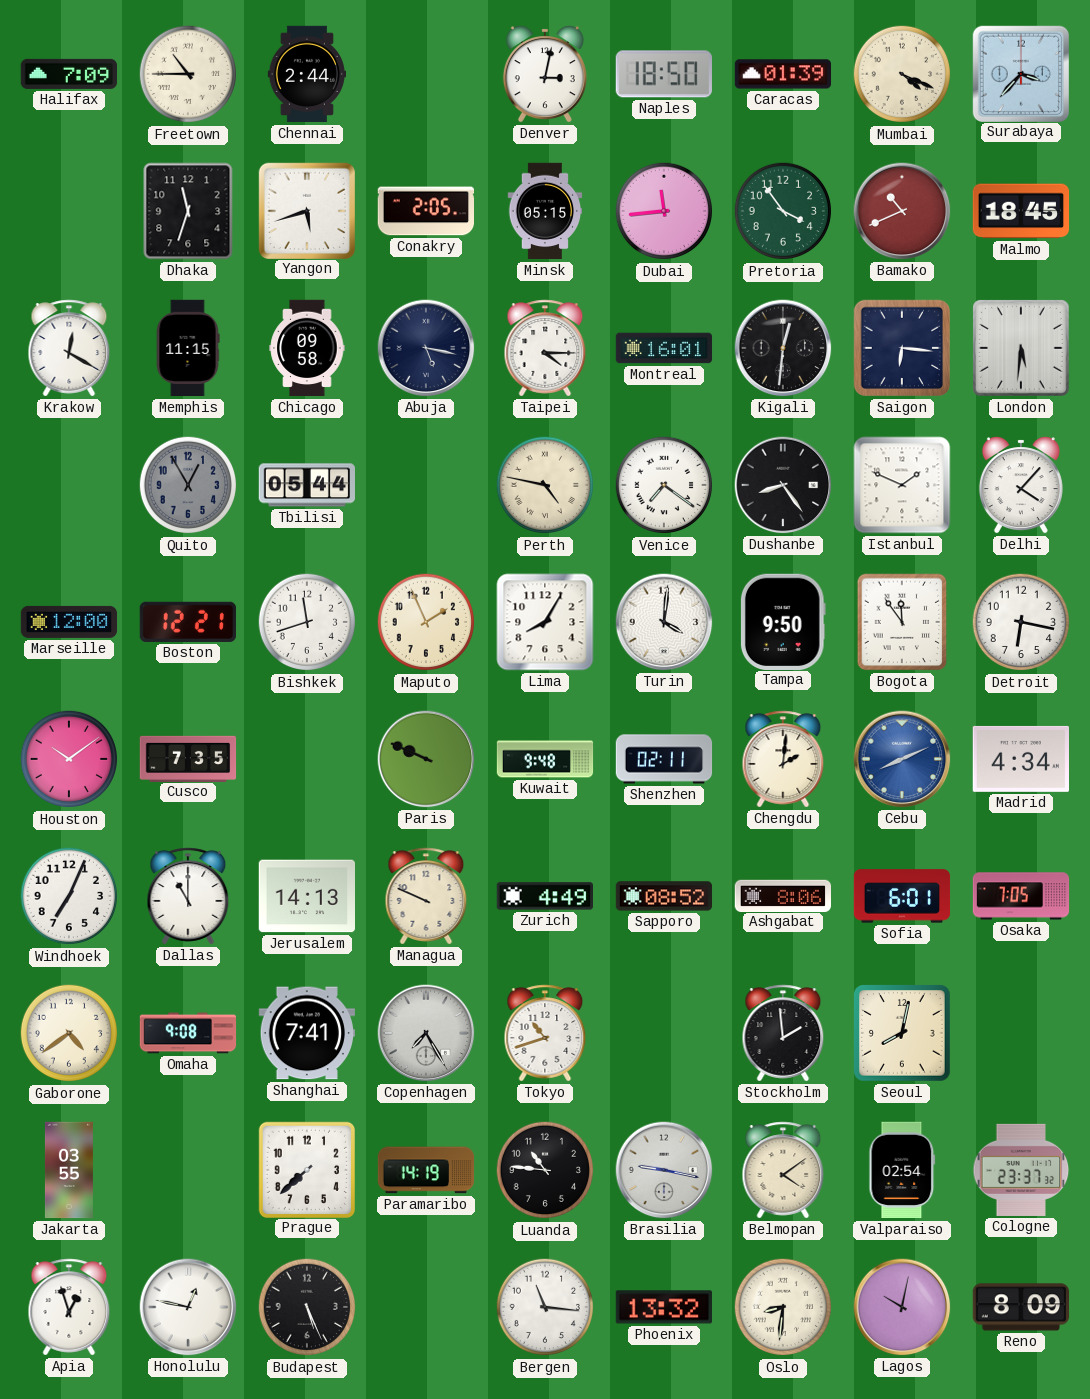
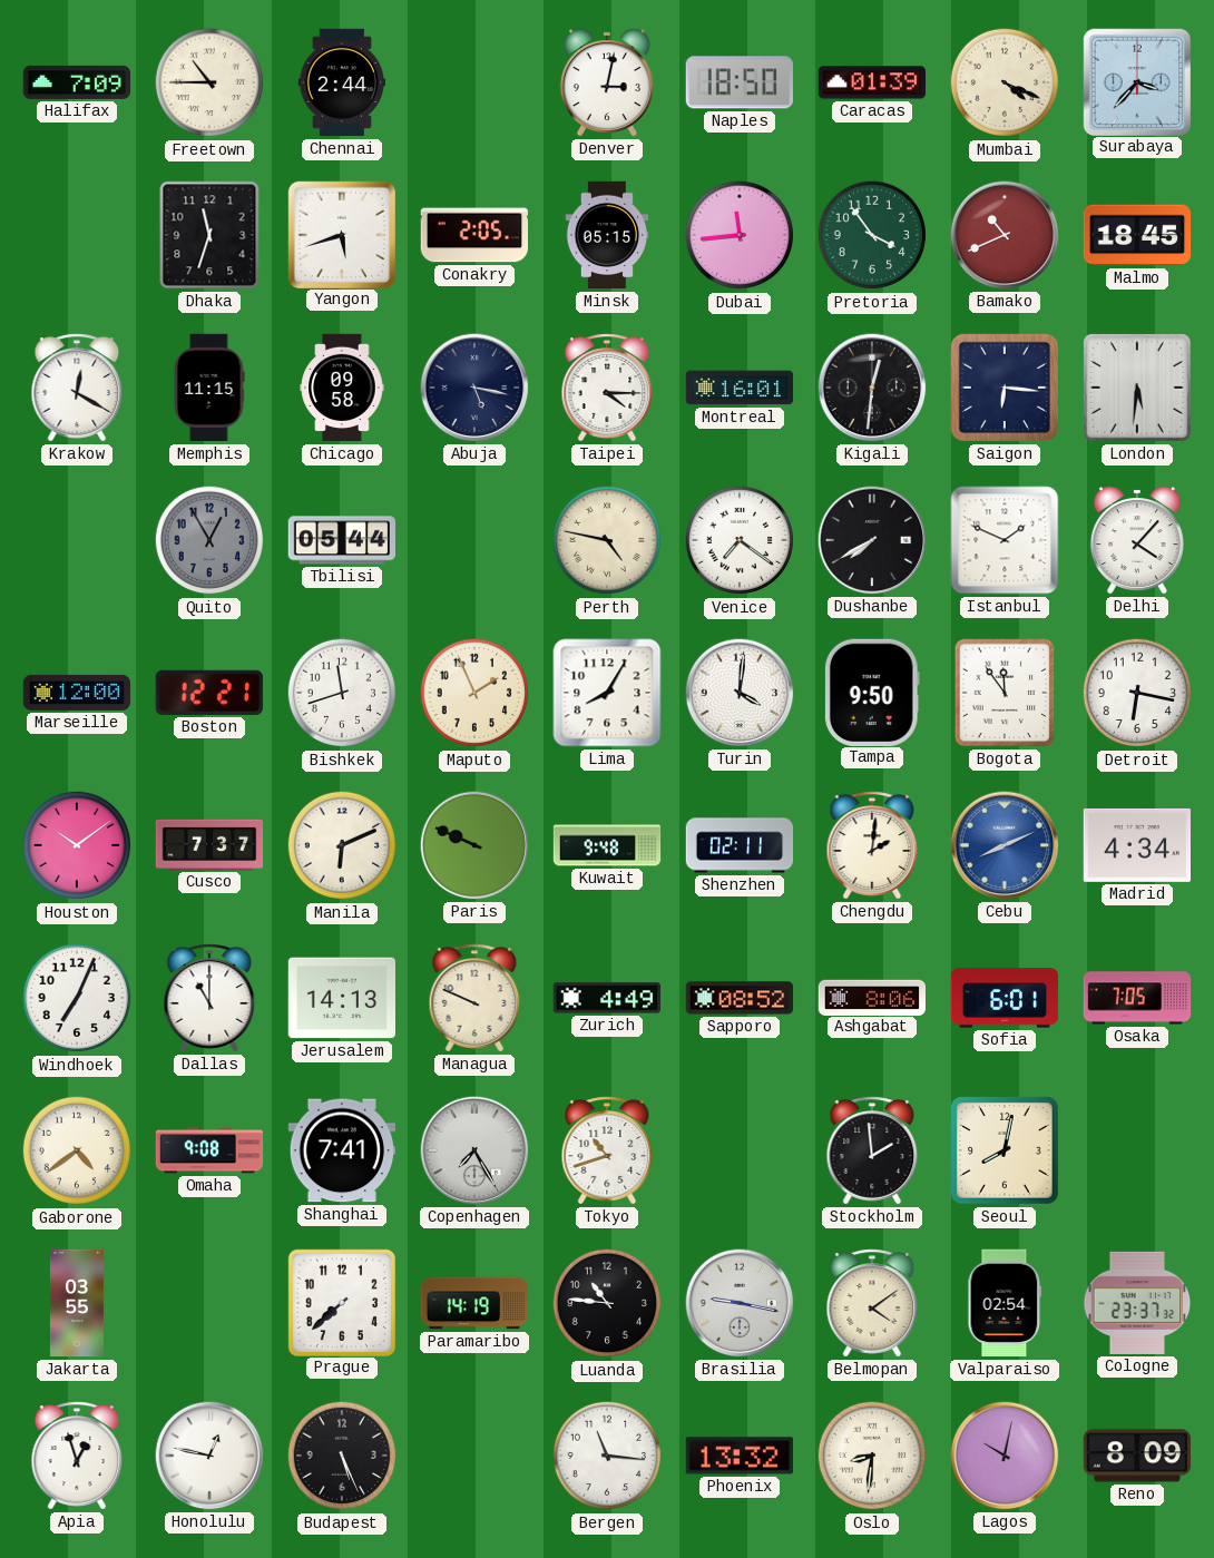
Dushanbe: 8:24 -> 7:40 (872, 540)
Cusco: 7:35 -> 7:37 (209, 844)
Manila: none -> 6:11 (342, 845)
